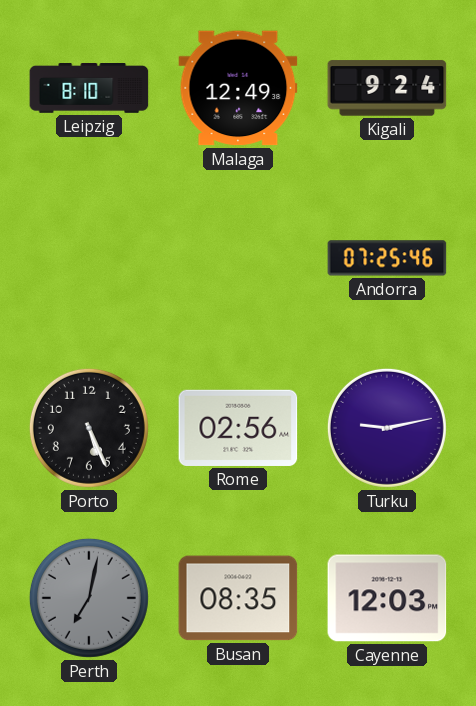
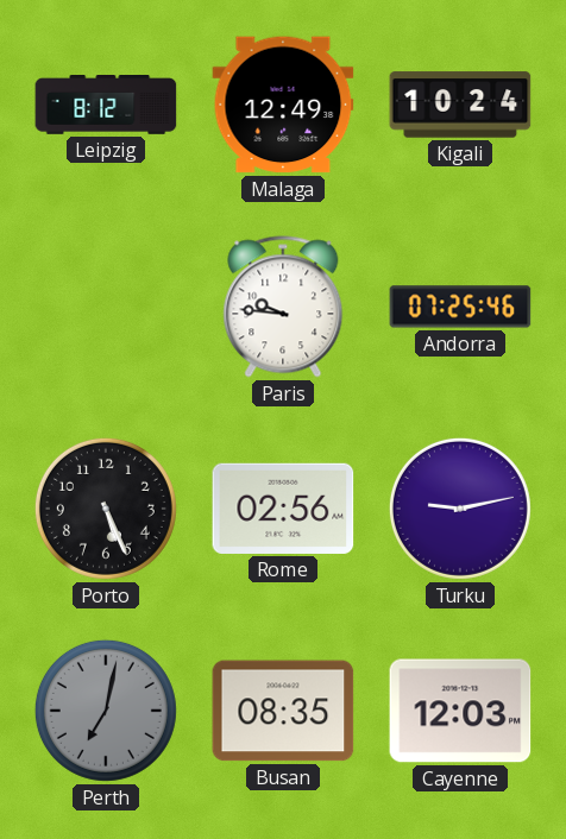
Leipzig: 8:10 -> 8:12 (106, 106)
Kigali: 9:24 -> 10:24 (460, 105)
Paris: none -> 9:46 (283, 307)
